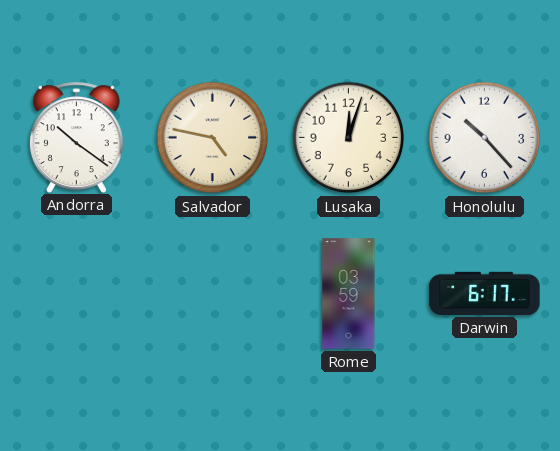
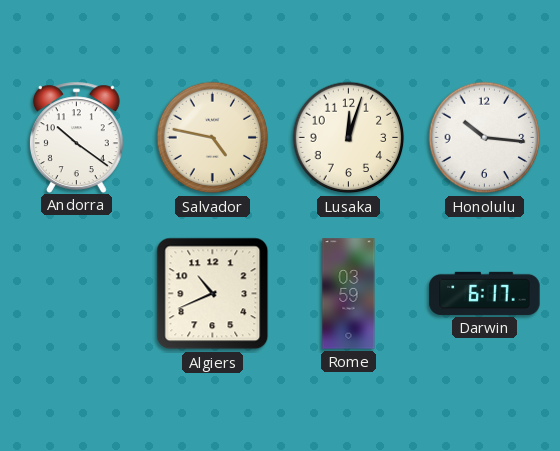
Honolulu: 10:23 -> 10:16 (485, 138)
Algiers: none -> 10:41 (213, 294)
